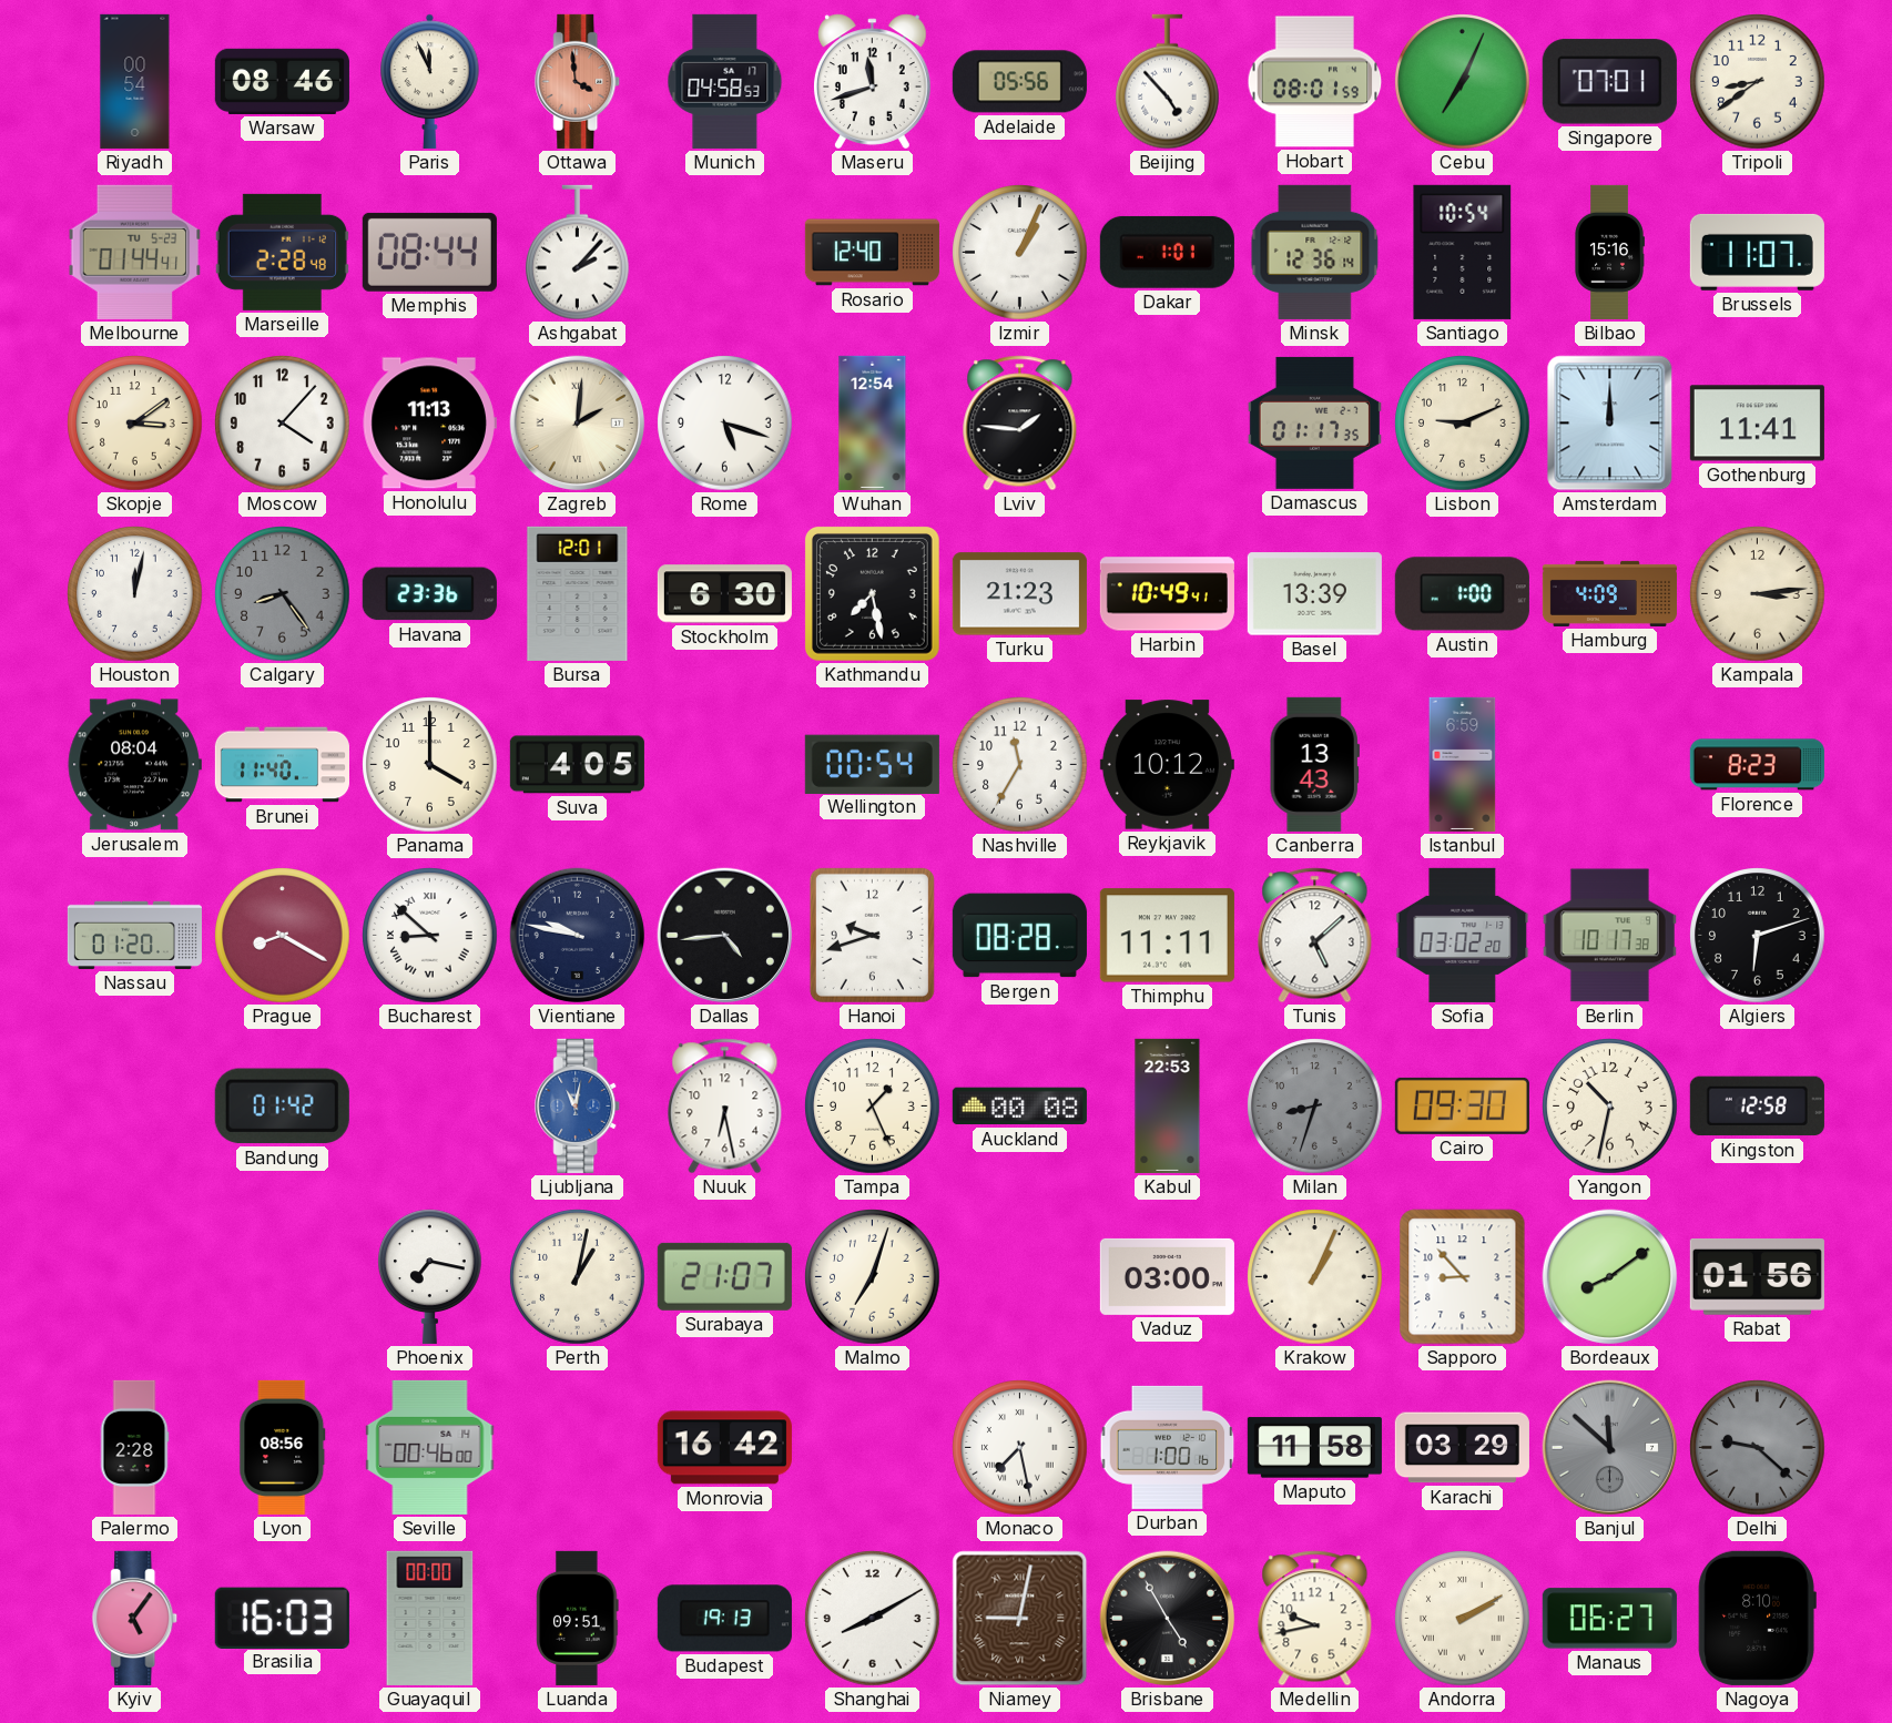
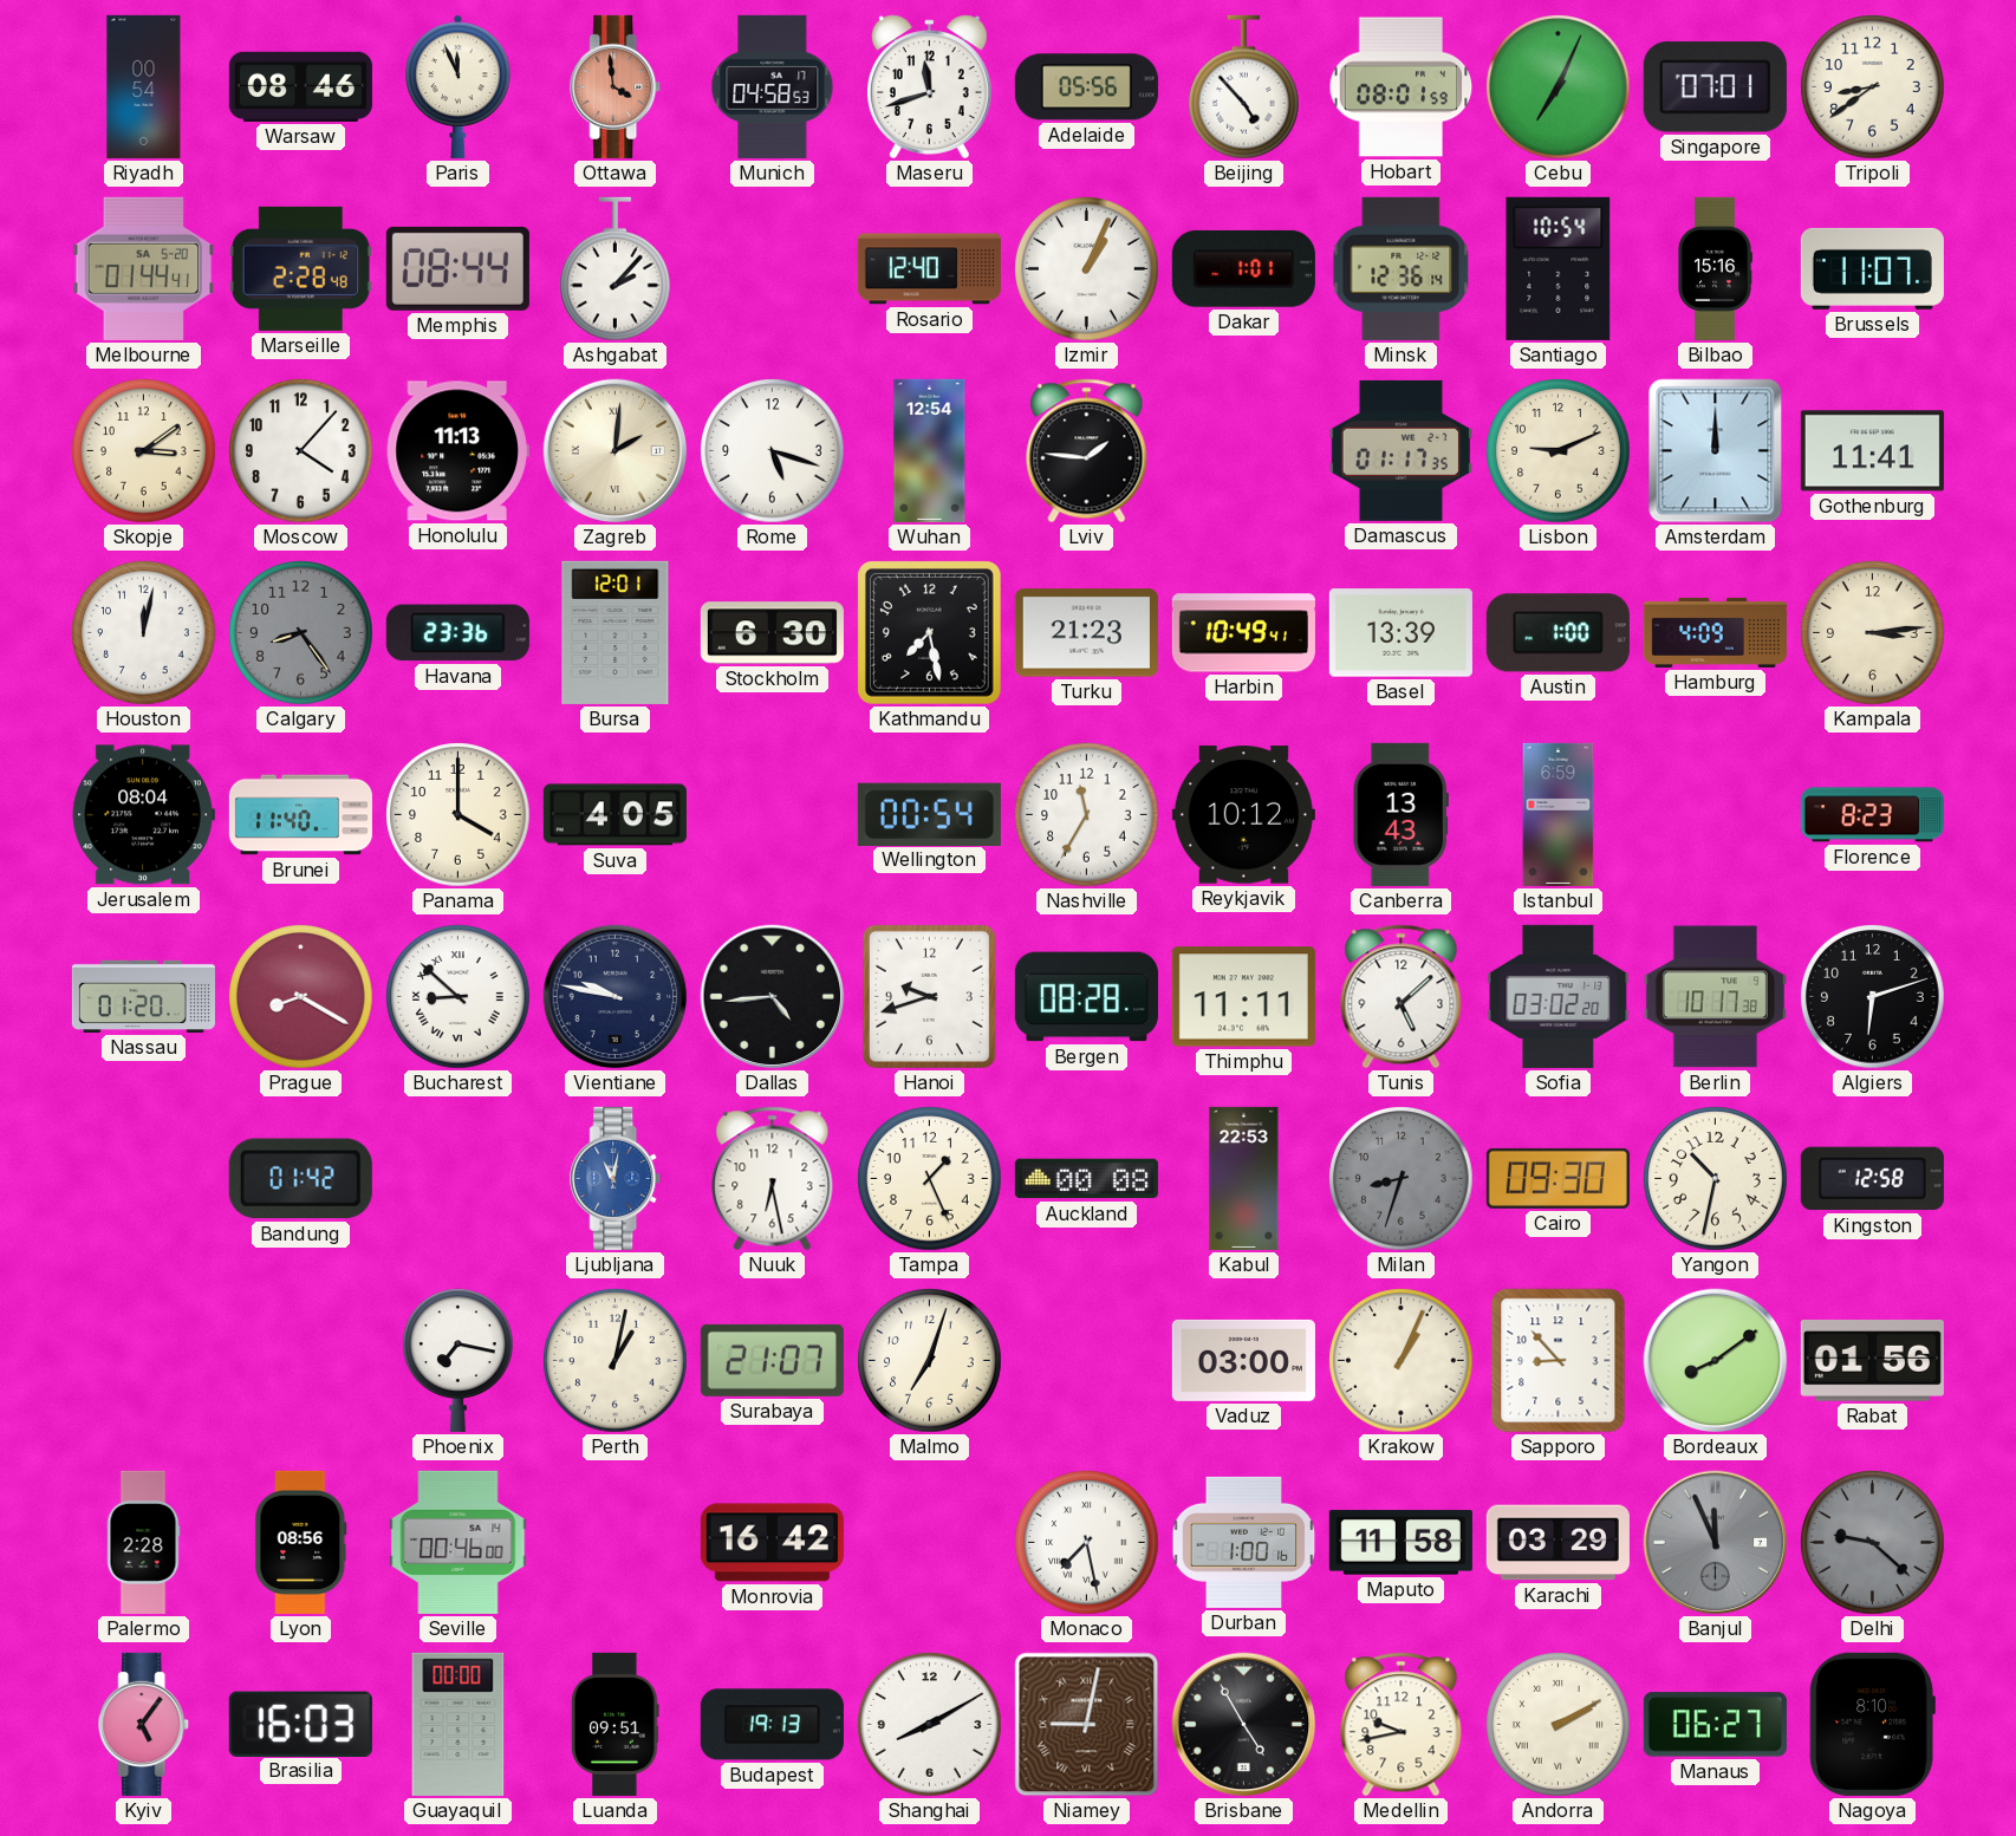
Melbourne date: TU 5-23 -> SA 5-20 (144, 268)
Banjul: 11:52 -> 11:56 (1716, 1543)
